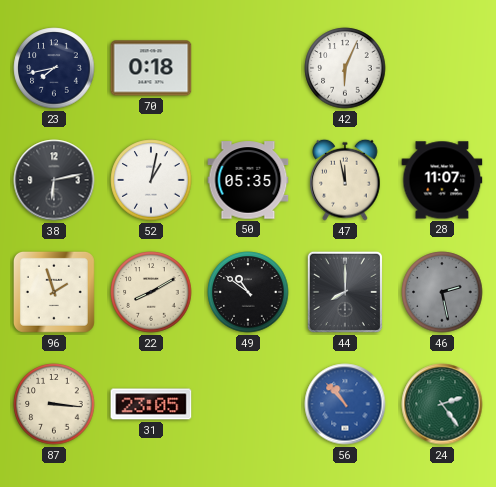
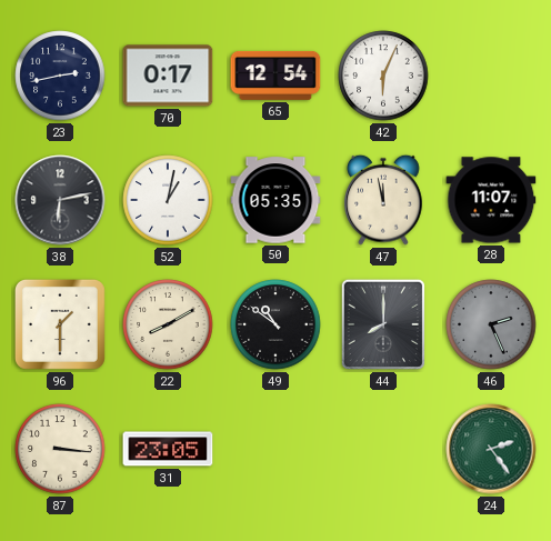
23: 7:43 -> 2:43 (60, 76)
70: 0:18 -> 0:17 (168, 76)
65: none -> 12:54 (275, 76)
96: 1:57 -> 1:30 (60, 324)
46: 2:28 -> 2:26 (491, 324)
56: 10:53 -> none (345, 404)
